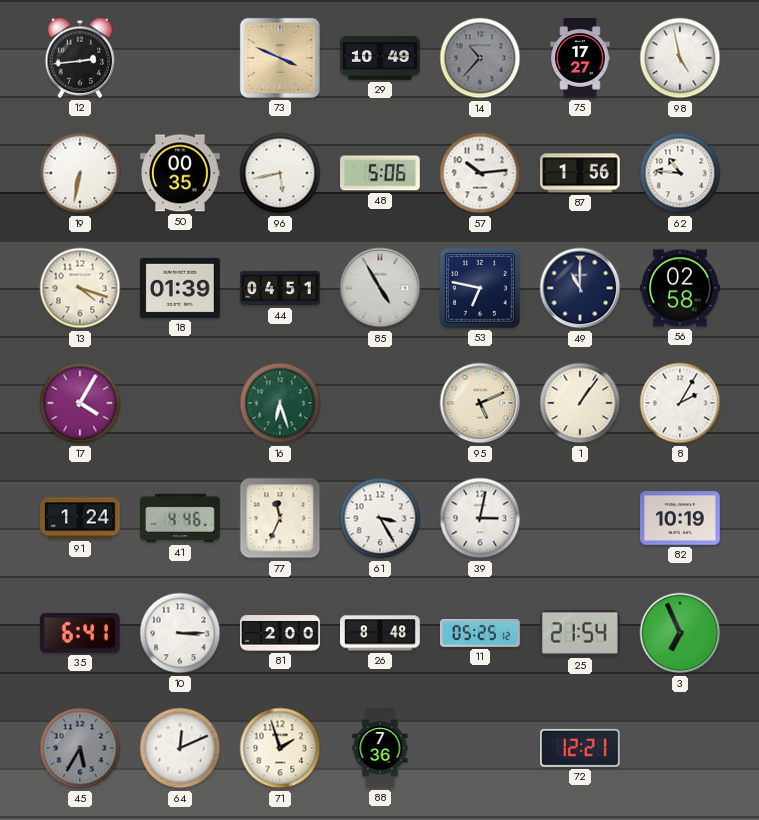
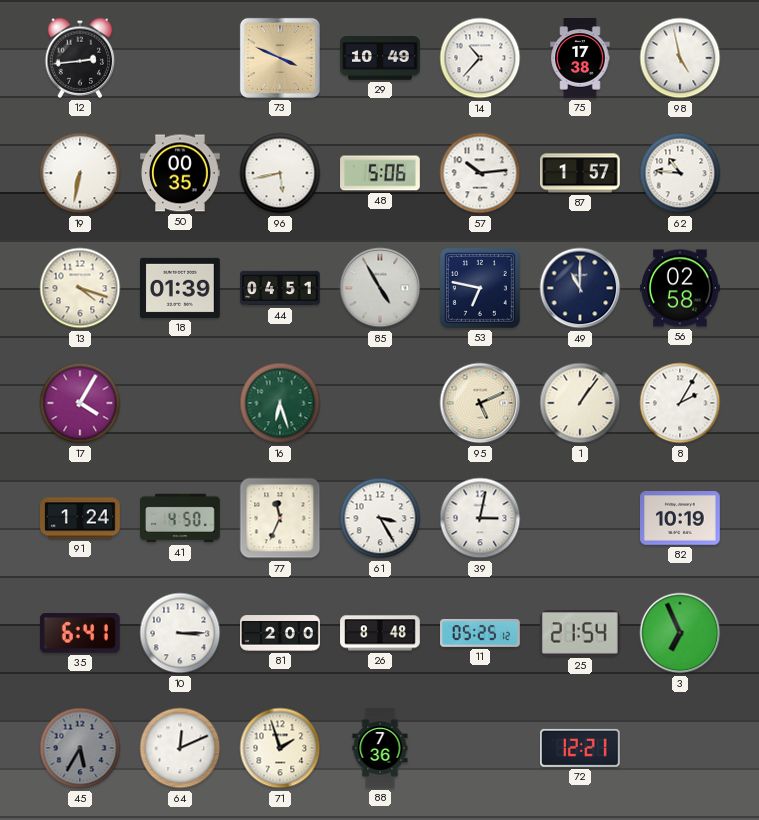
14 dial: grey -> white (480, 58)
75: 17:27 -> 17:38 (580, 58)
87: 1:56 -> 1:57 (581, 173)
41: 4:46 -> 4:50 (180, 518)
